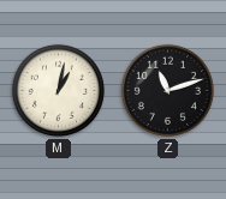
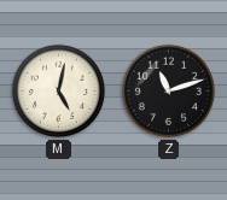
M: 1:02 -> 5:02 (58, 90)
